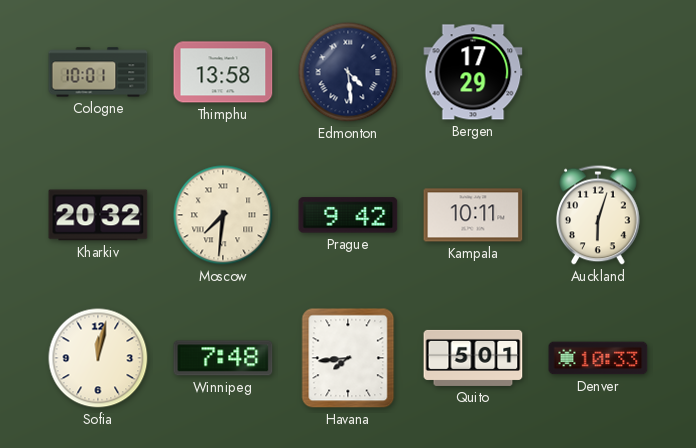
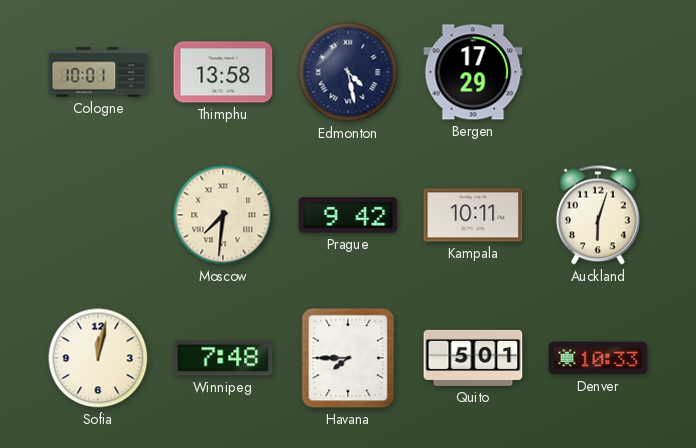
Edmonton: 4:29 -> 4:28 (348, 72)
Kharkiv: 20:32 -> none (98, 215)
Havana: 7:44 -> 7:45 (348, 358)
